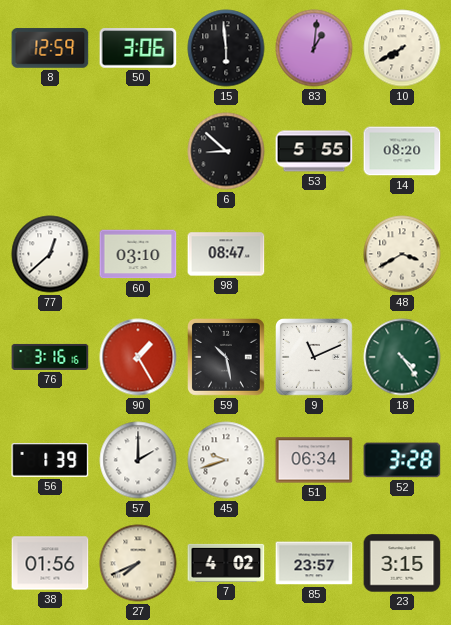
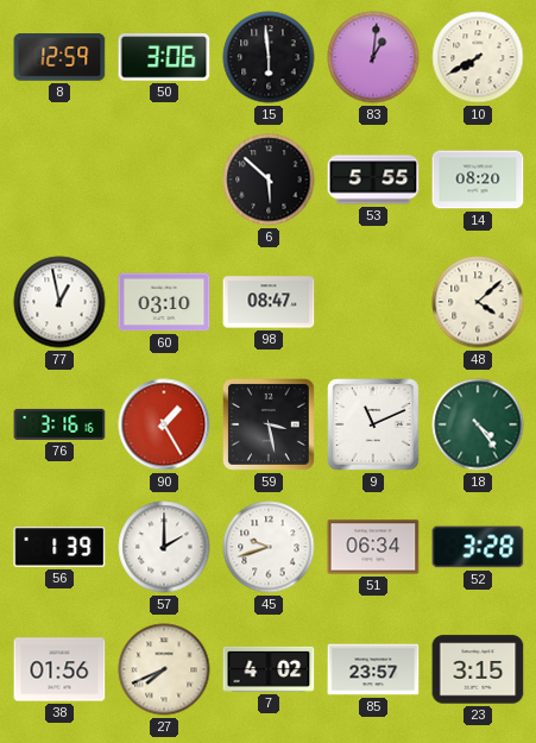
6: 8:52 -> 5:52 (269, 180)
77: 12:38 -> 12:58 (59, 302)
48: 3:40 -> 4:08 (478, 302)
59: 10:28 -> 3:28 (270, 426)
